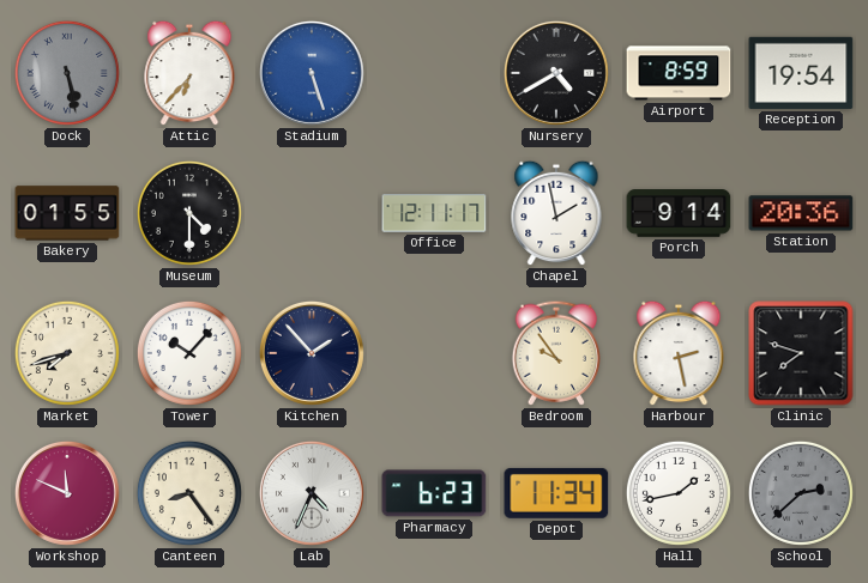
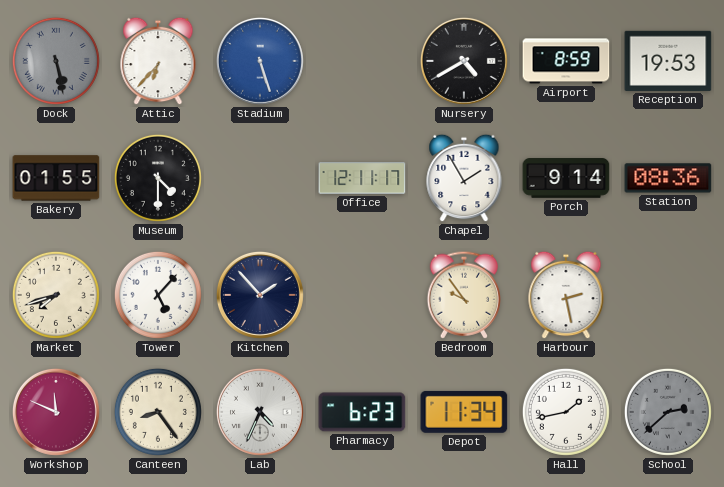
Reception: 19:54 -> 19:53 (668, 61)
Chapel: 1:58 -> 1:55 (464, 178)
Station: 20:36 -> 08:36 (668, 178)
Tower: 10:07 -> 5:07 (158, 295)
Clinic: 7:48 -> none (801, 353)
